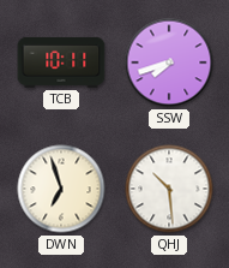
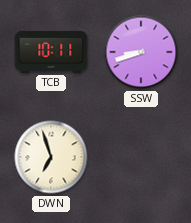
SSW: 7:42 -> 8:42 (141, 52)
QHJ: 10:29 -> none (169, 189)
